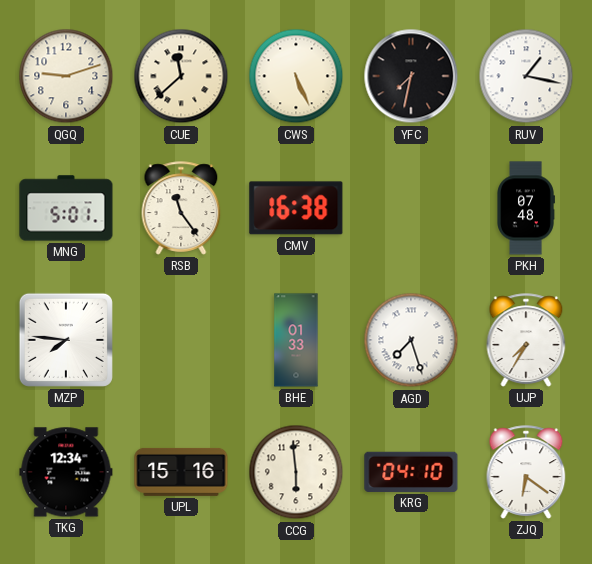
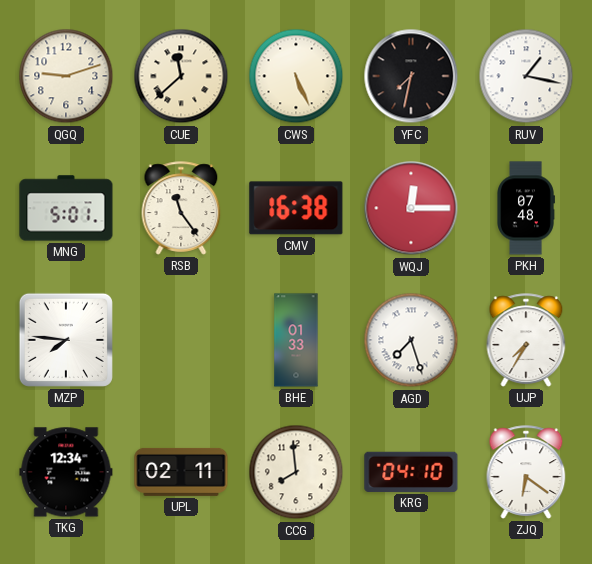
WQJ: none -> 12:15 (411, 208)
UPL: 15:16 -> 02:11 (181, 472)
CCG: 5:59 -> 7:59 (296, 472)
